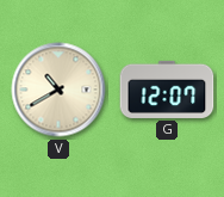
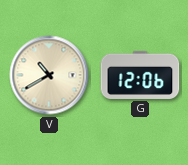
G: 12:07 -> 12:06 (140, 75)
